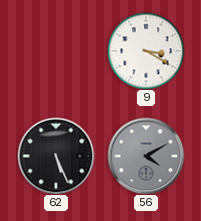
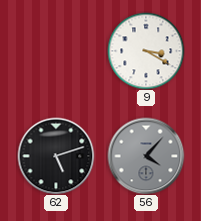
62: 5:26 -> 5:12 (56, 156)
56: 4:10 -> 4:07 (146, 156)
